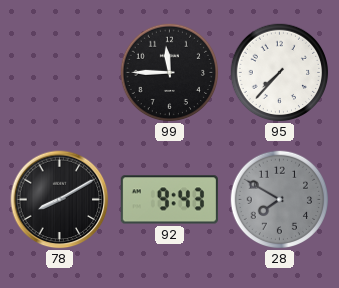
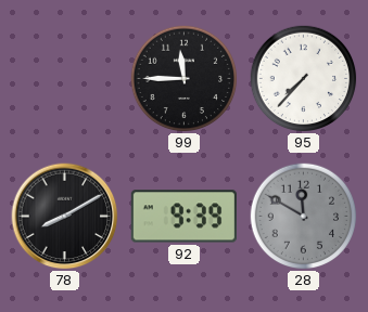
92: 9:43 -> 9:39 (183, 217)
28: 7:50 -> 11:50 (304, 217)
